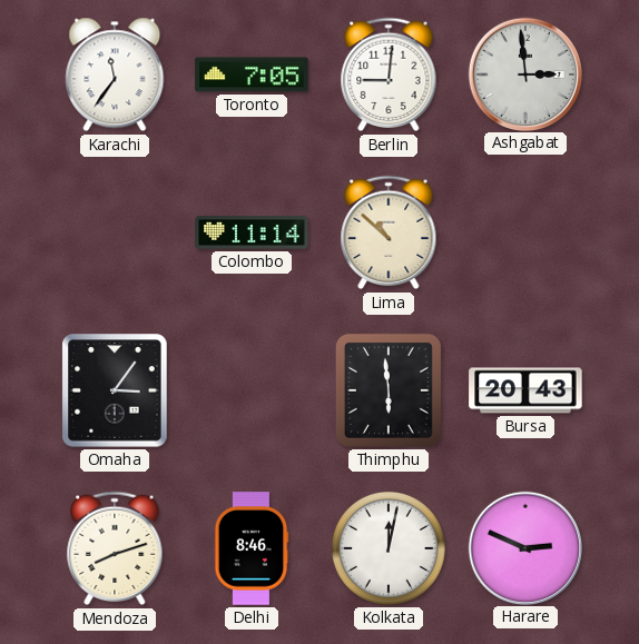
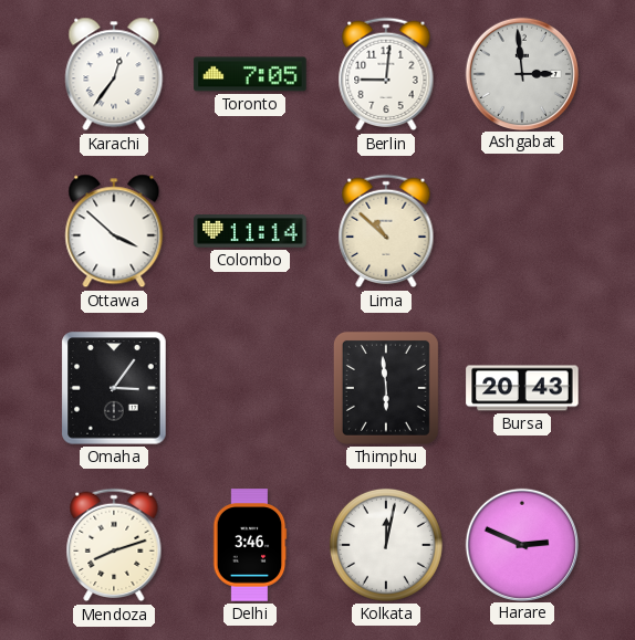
Karachi: 11:36 -> 12:36 (114, 74)
Ottawa: none -> 3:52 (114, 231)
Delhi: 8:46 -> 3:46 (250, 545)
